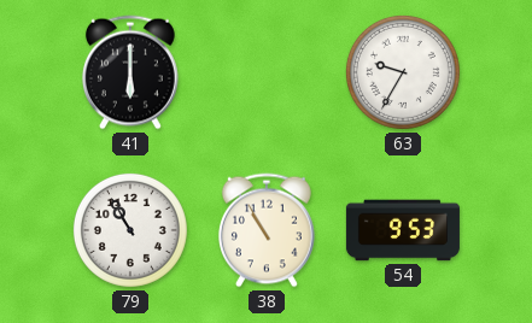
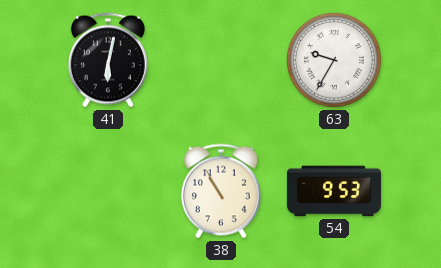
41: 6:00 -> 6:02 (108, 60)
79: 10:55 -> none (130, 230)
